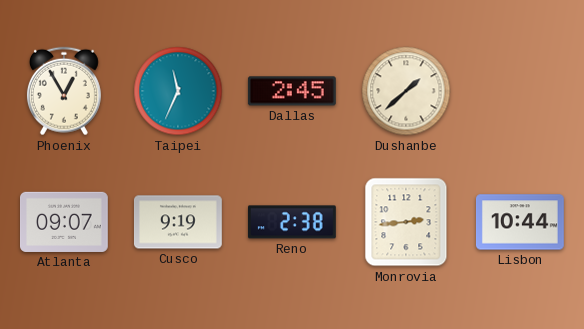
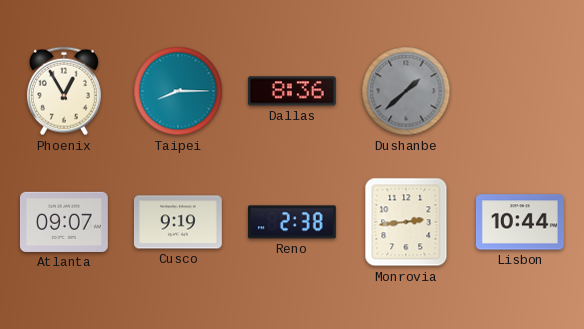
Taipei: 11:34 -> 8:15 (178, 91)
Dallas: 2:45 -> 8:36 (292, 91)
Dushanbe dial: cream -> grey (406, 91)
